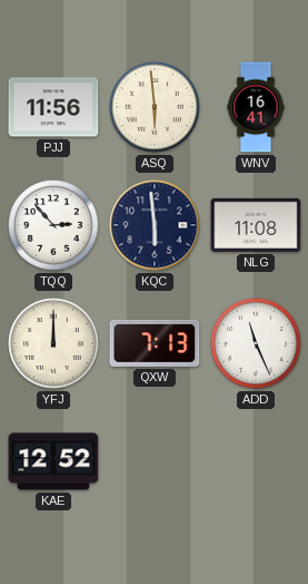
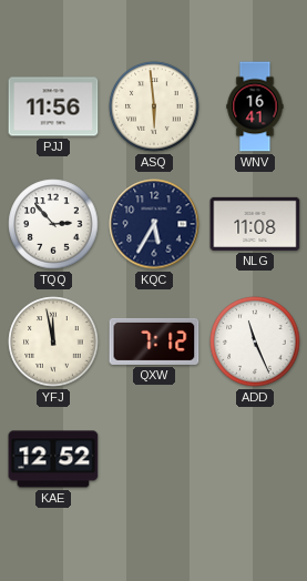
KQC: 5:59 -> 5:35 (154, 224)
YFJ: 12:00 -> 11:58 (53, 342)
QXW: 7:13 -> 7:12 (154, 342)
